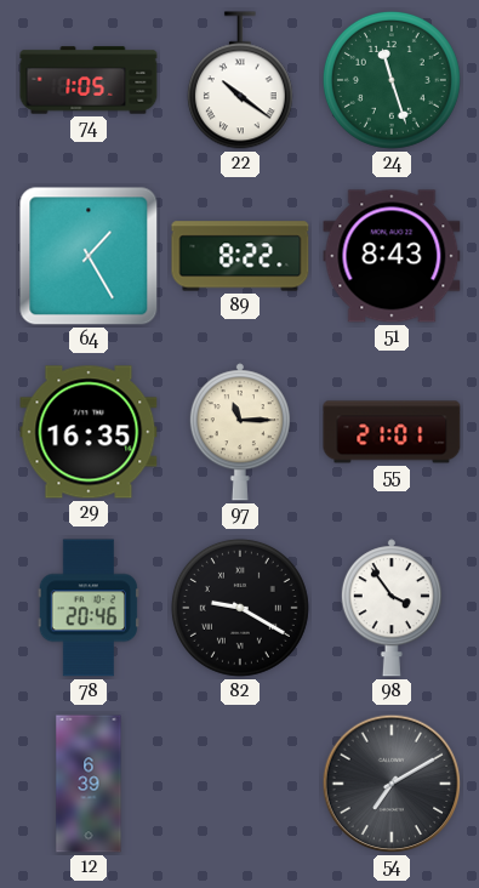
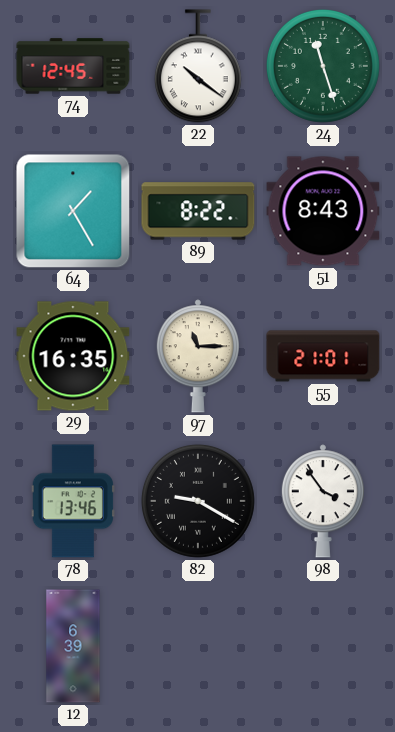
74: 1:05 -> 12:45 (73, 66)
78: 20:46 -> 13:46 (73, 501)
54: 7:10 -> none (392, 784)
